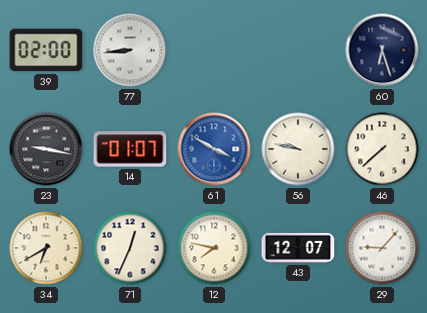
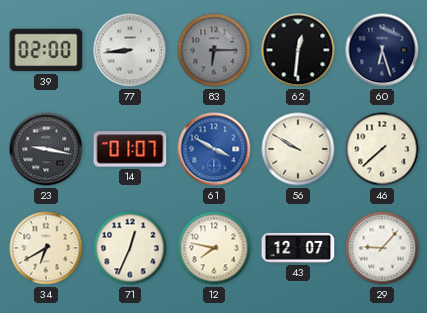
83: none -> 6:15 (214, 50)
62: none -> 12:31 (298, 50)
56: 9:47 -> 9:50 (298, 149)
